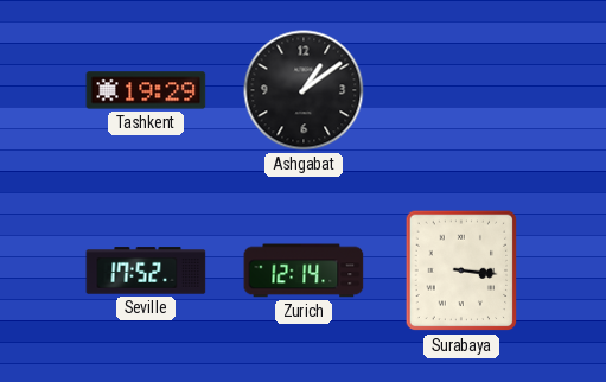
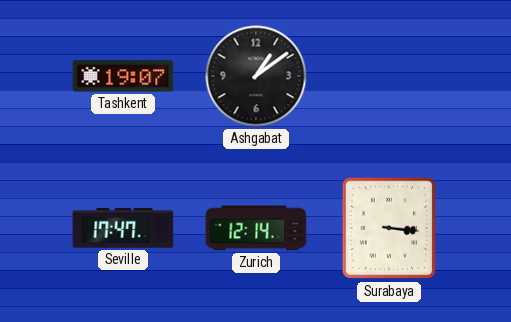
Tashkent: 19:29 -> 19:07 (123, 76)
Seville: 17:52 -> 17:47 (123, 228)
